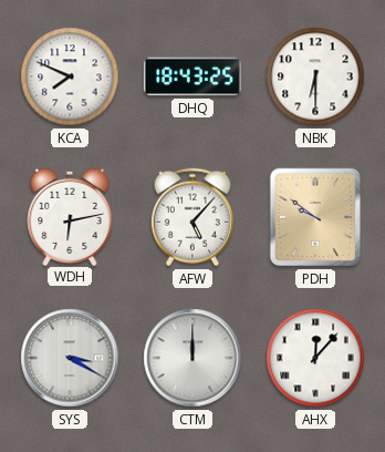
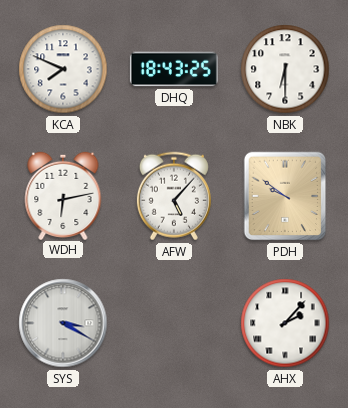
CTM: 12:00 -> none (192, 358)
AHX: 12:07 -> 2:07 (285, 323)
